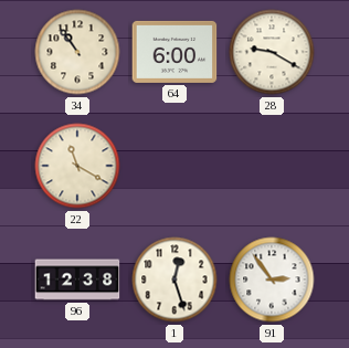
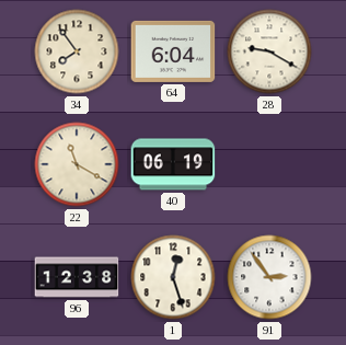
34: 10:54 -> 7:54 (77, 51)
64: 6:00 -> 6:04 (173, 51)
40: none -> 06:19 (173, 164)
